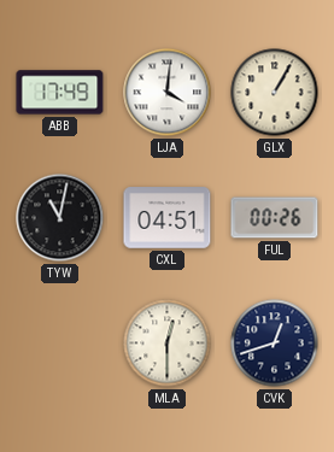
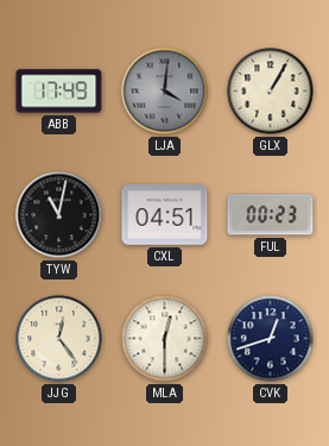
LJA dial: white -> grey (165, 92)
FUL: 00:26 -> 00:23 (271, 215)
JJG: none -> 12:24 (59, 339)
